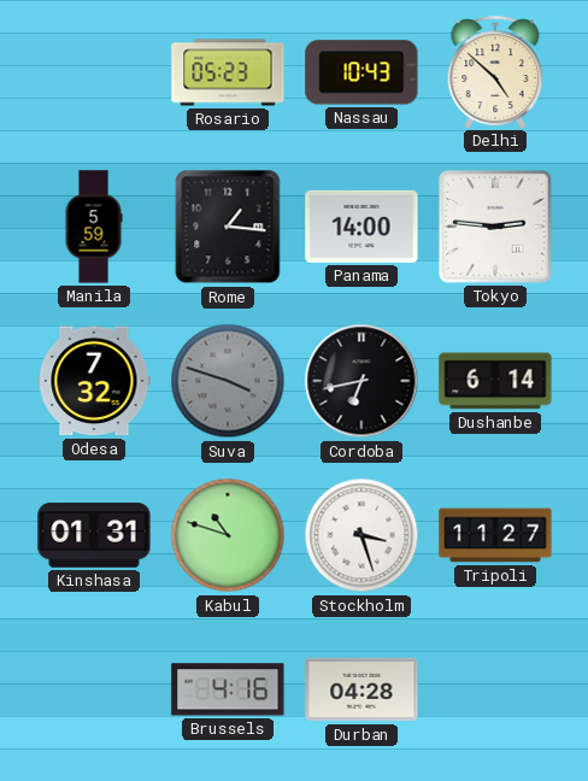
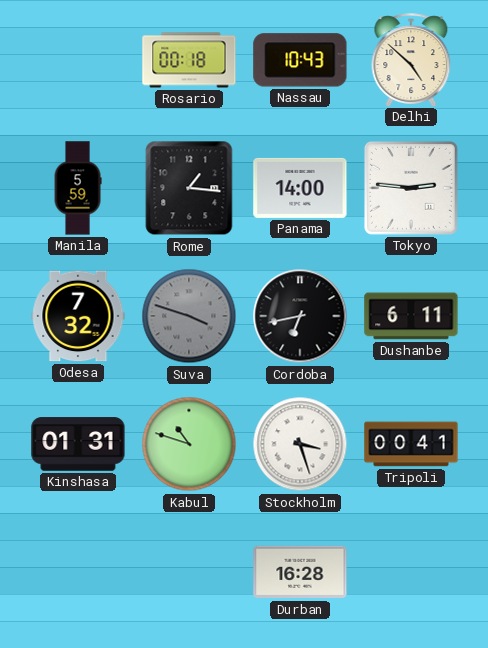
Rosario: 05:23 -> 00:18 (189, 60)
Dushanbe: 6:14 -> 6:11 (411, 316)
Tripoli: 11:27 -> 00:41 (411, 444)
Brussels: 4:16 -> none (228, 689)
Durban: 04:28 -> 16:28 (300, 572)
